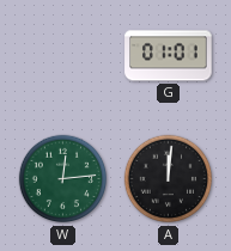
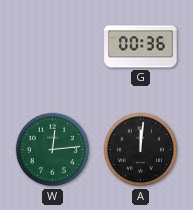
G: 01:01 -> 00:36 (141, 47)
